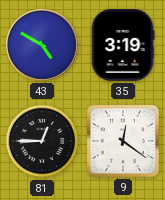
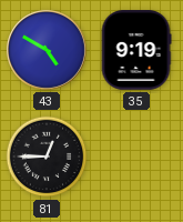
35: 3:19 -> 9:19 (136, 51)
9: 12:21 -> none (124, 142)
